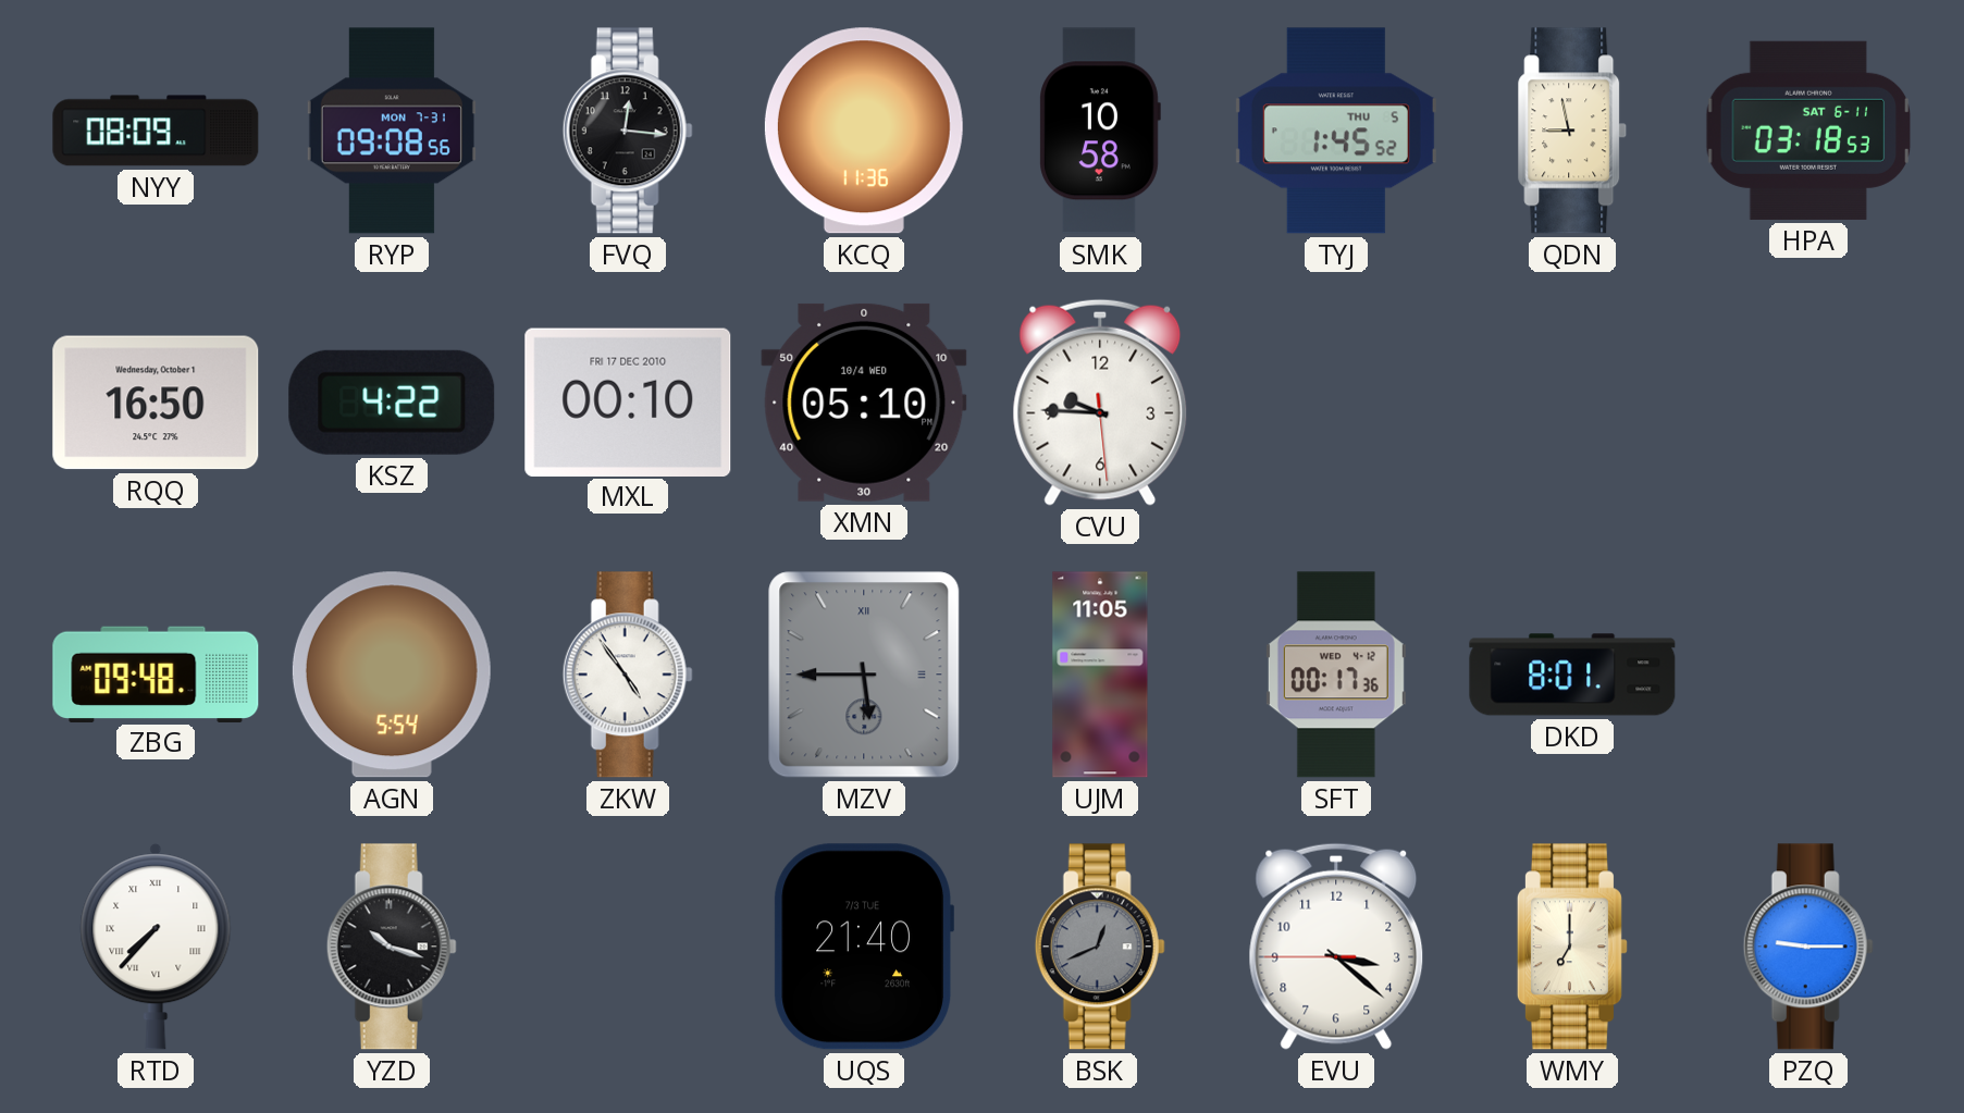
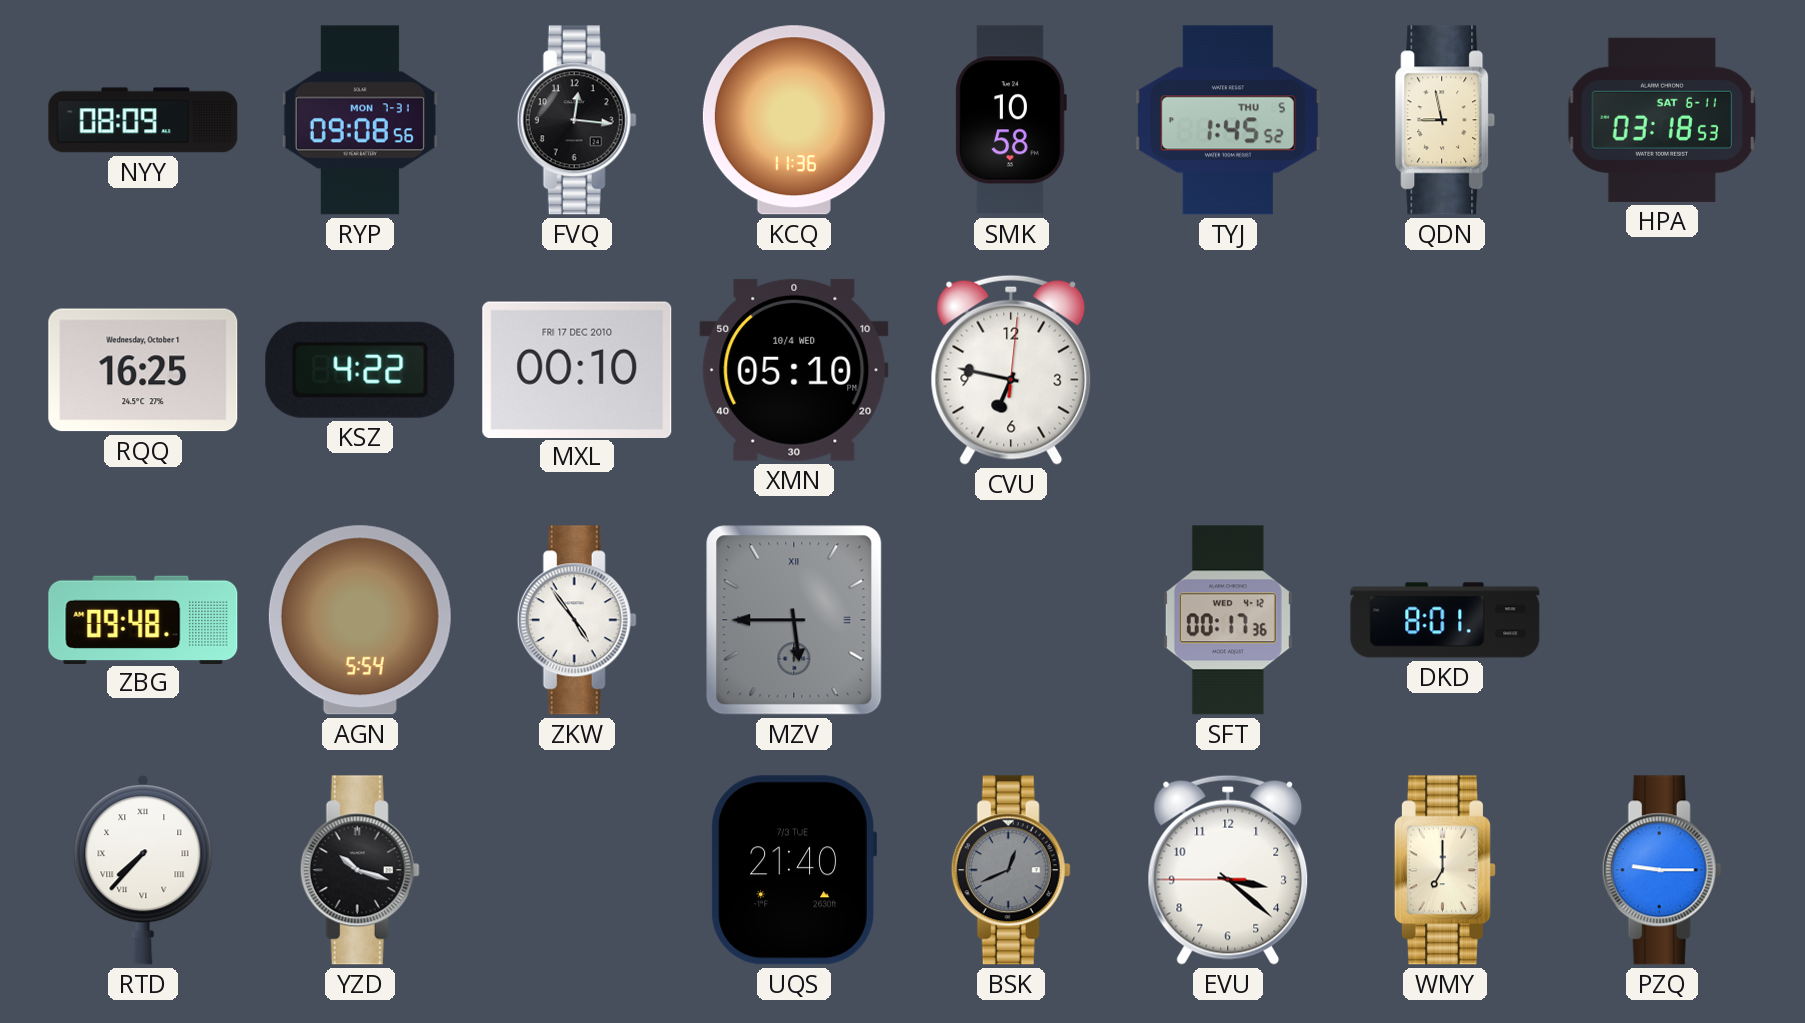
RQQ: 16:50 -> 16:25 (143, 370)
CVU: 9:45 -> 6:47 (1011, 370)
UJM: 11:05 -> none (1100, 675)
